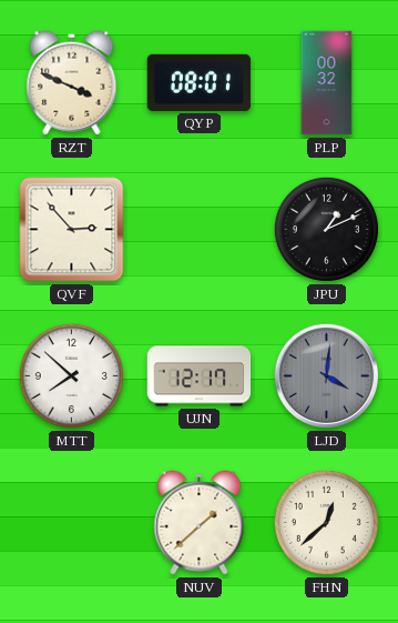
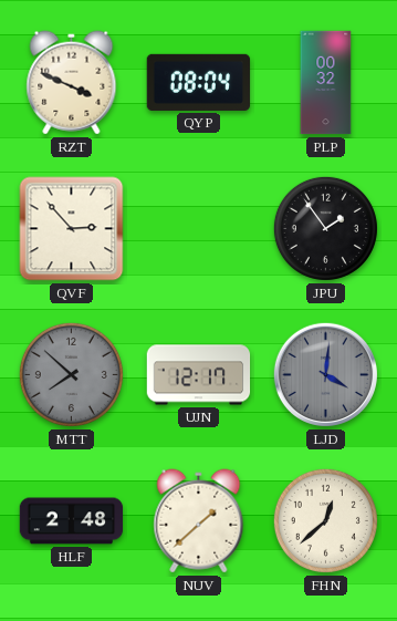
QYP: 08:01 -> 08:04 (199, 82)
JPU: 1:11 -> 1:54 (325, 228)
MTT dial: white -> grey (71, 374)
HLF: none -> 2:48 (72, 521)
